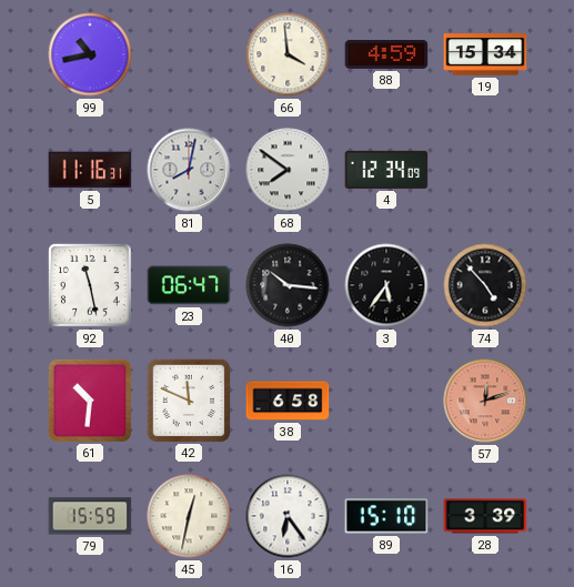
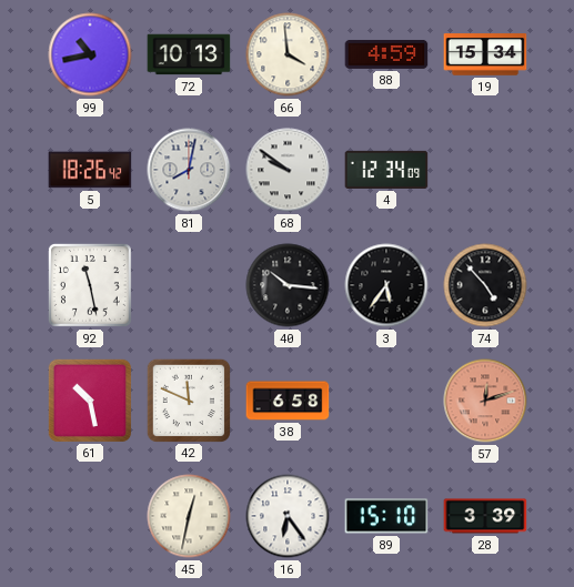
72: none -> 10:13 (189, 54)
5: 11:16 -> 18:26 (90, 170)
68: 7:51 -> 9:51 (288, 170)
23: 06:47 -> none (189, 285)
61: 10:31 -> 10:28 (89, 399)
79: 15:59 -> none (90, 516)
